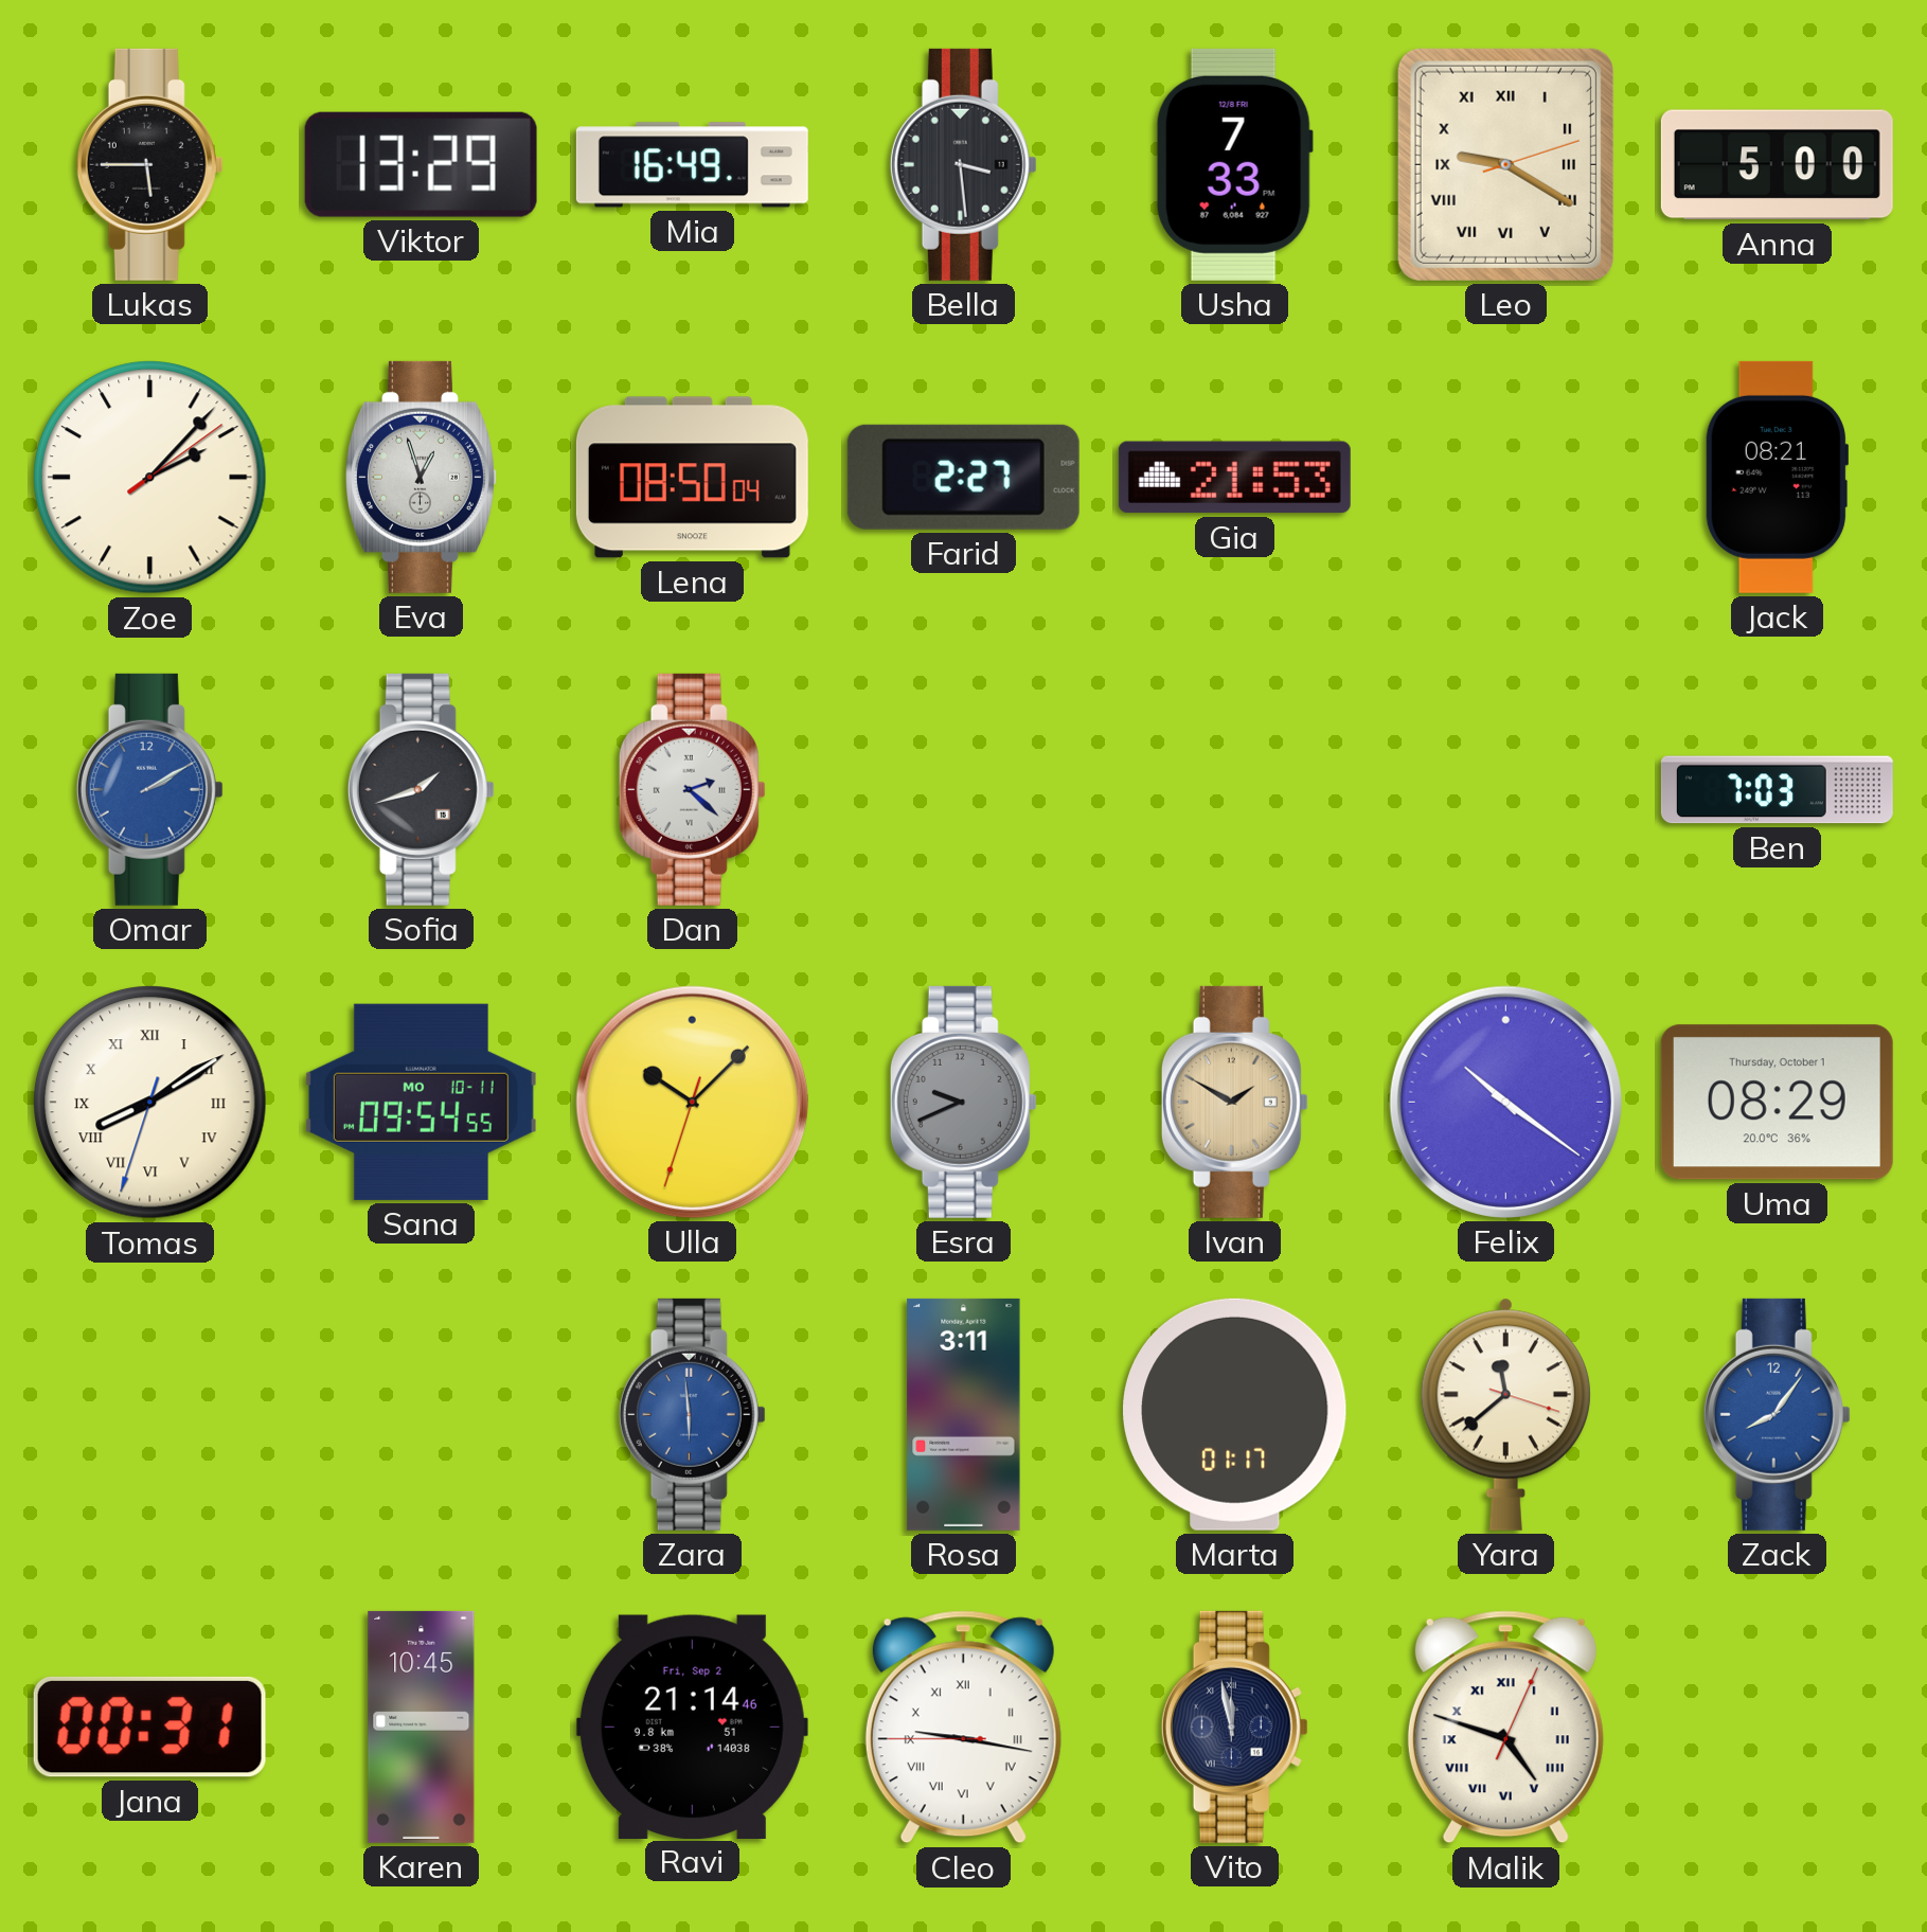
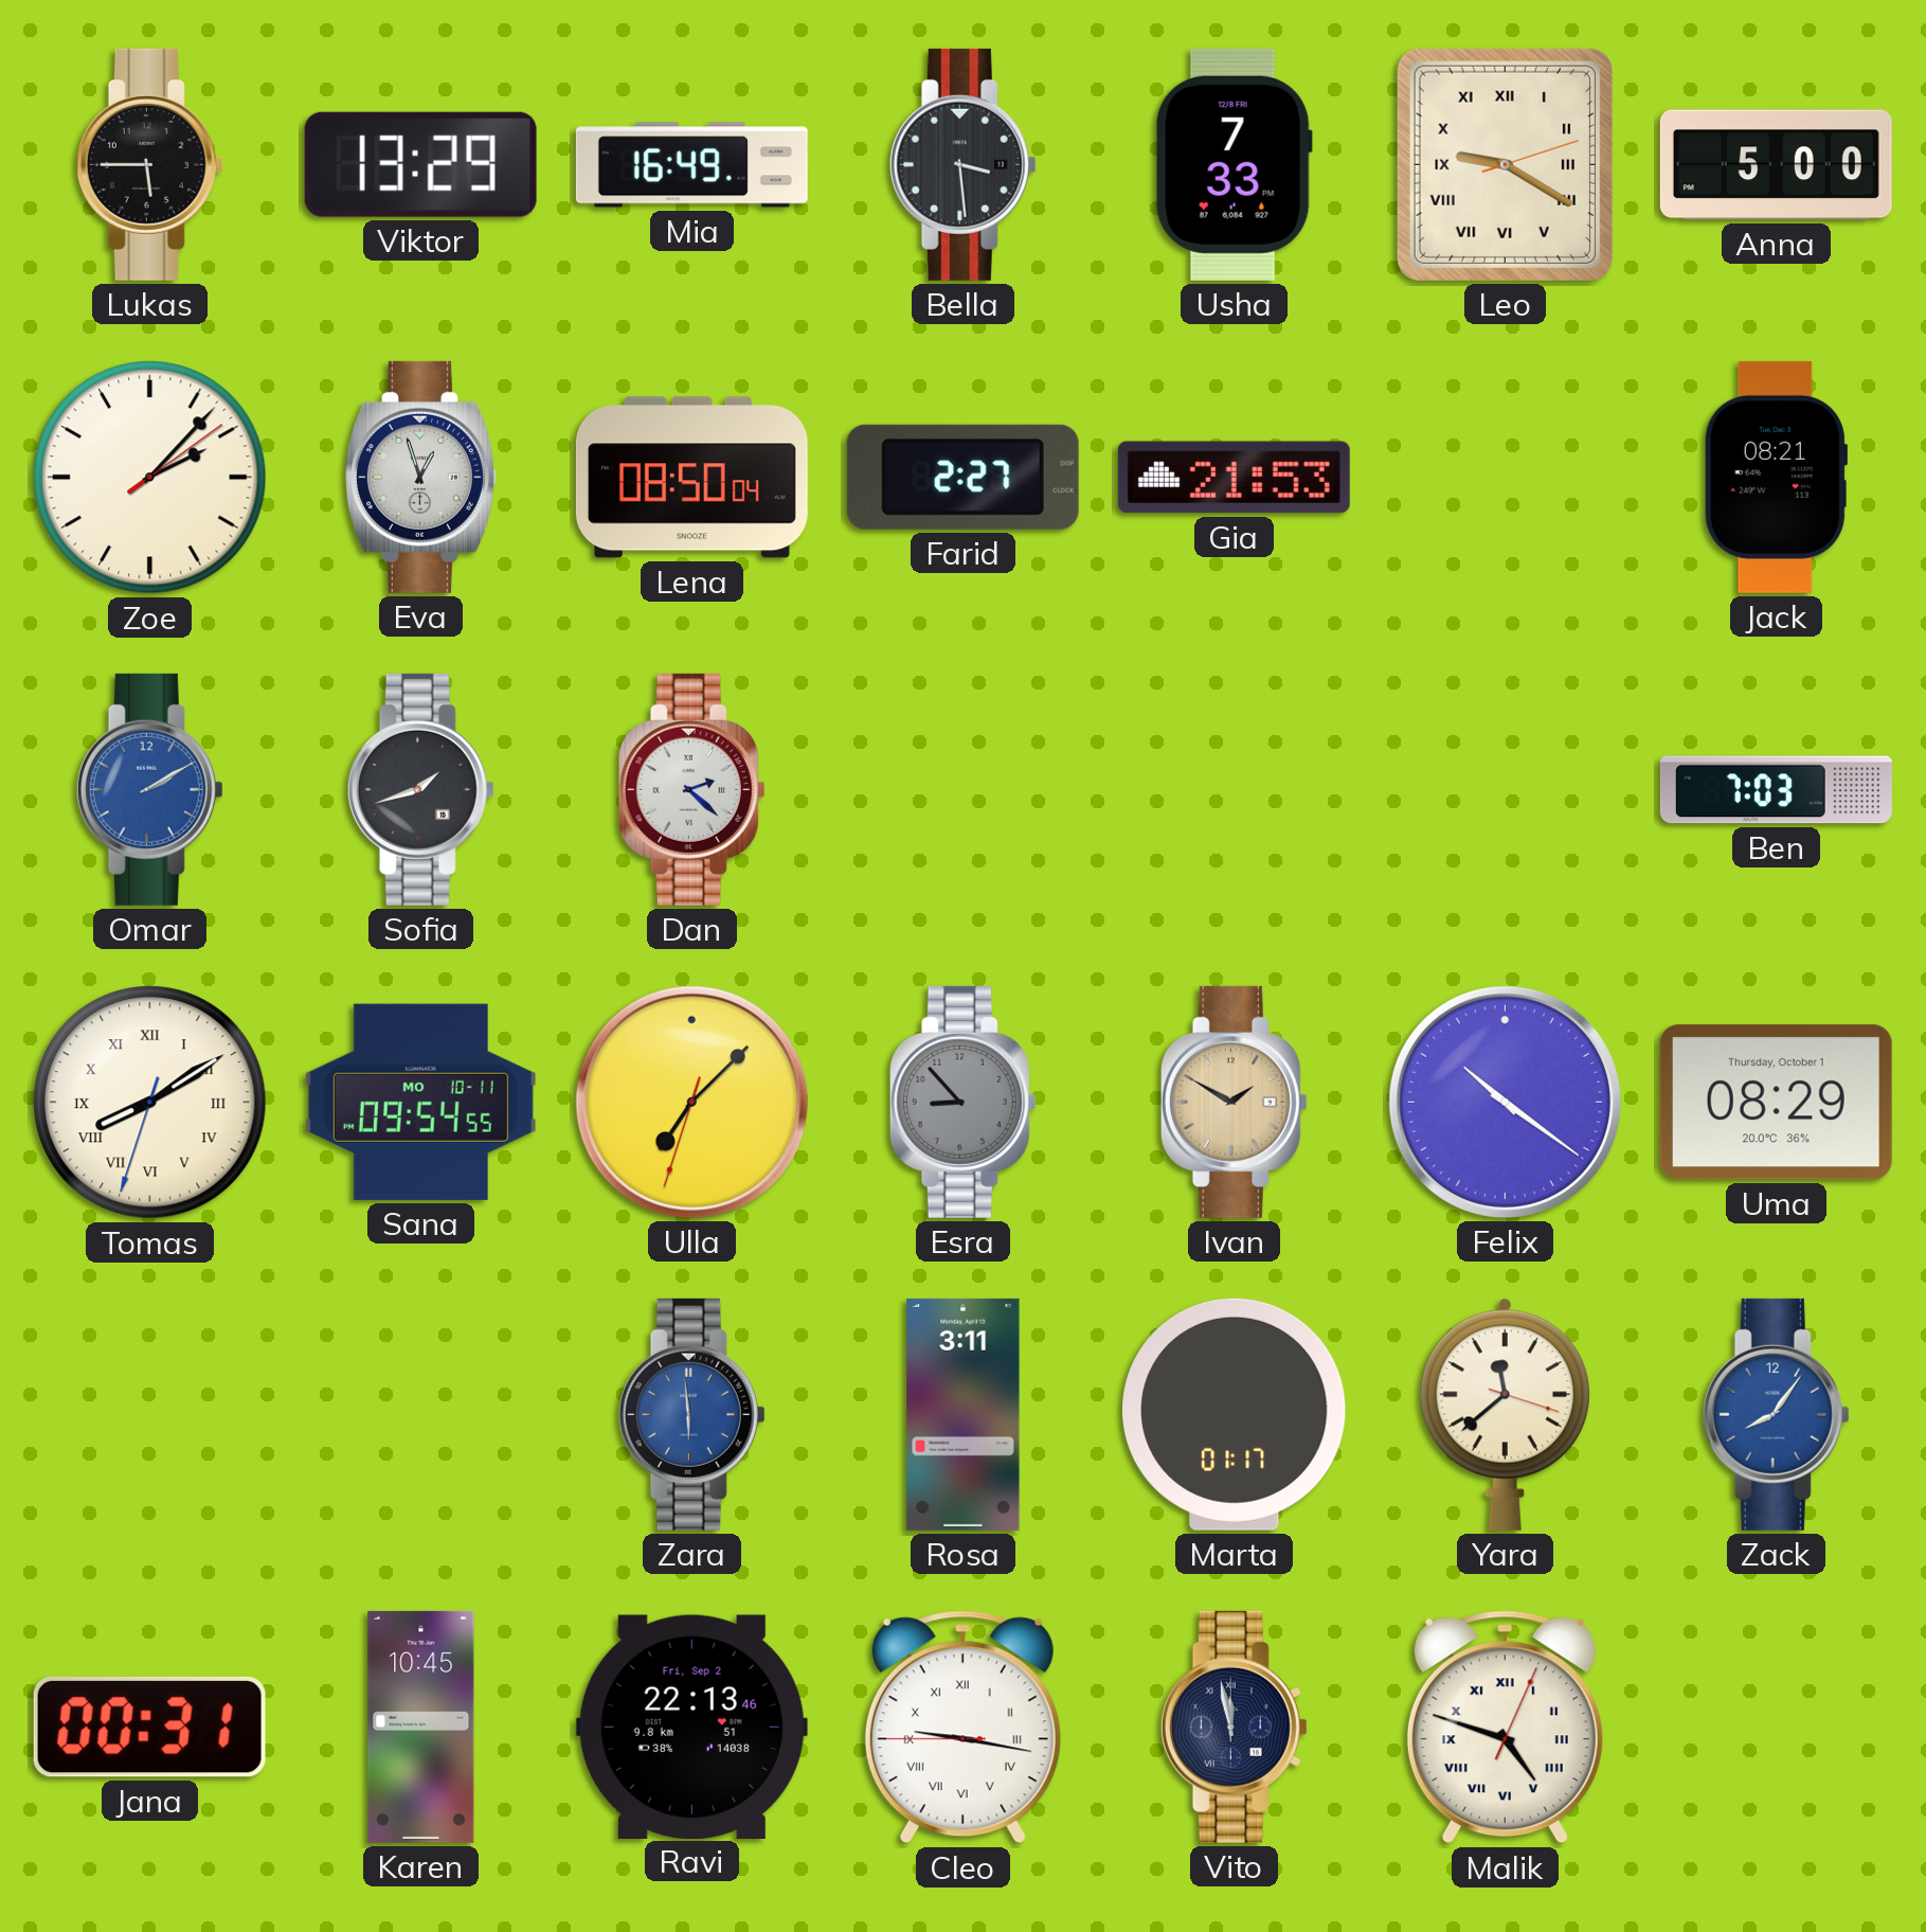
Ulla: 10:07 -> 7:07 (691, 1102)
Esra: 9:41 -> 8:53 (962, 1102)
Ravi: 21:14 -> 22:13 (691, 1727)
